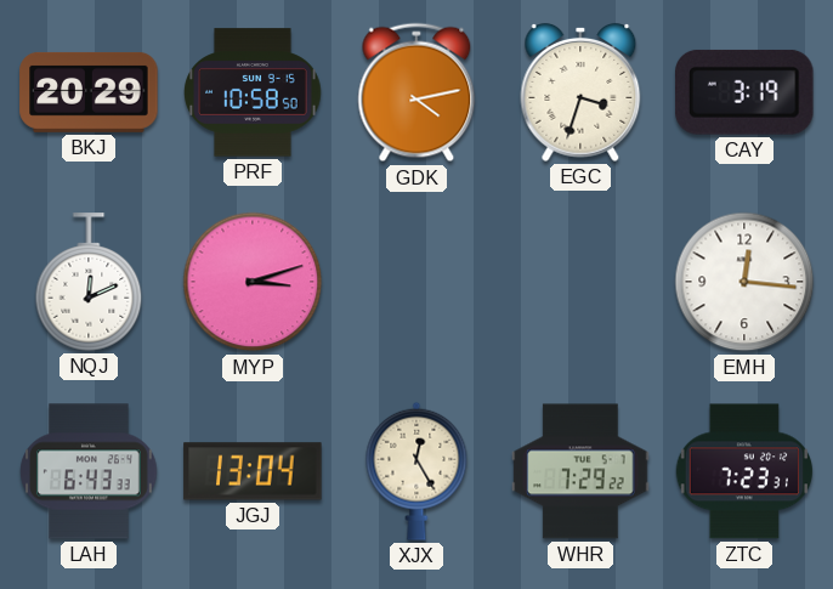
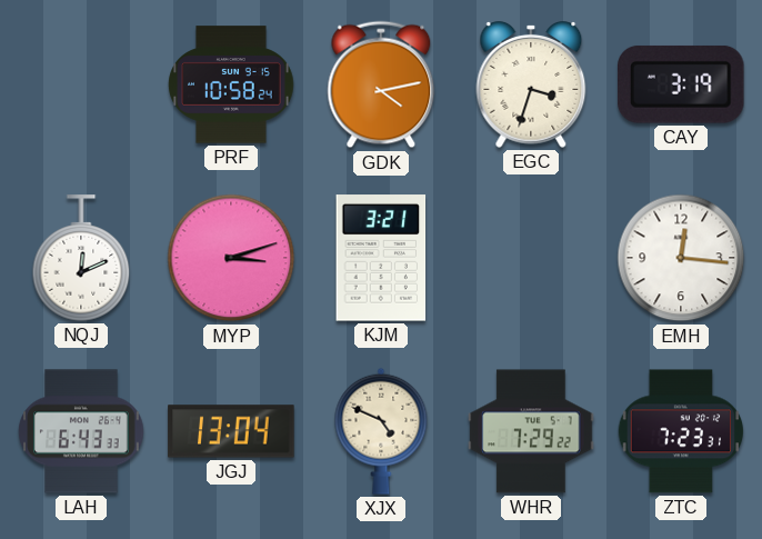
BKJ: 20:29 -> none (89, 92)
PRF: 10:58:50 -> 10:58:24 (231, 84)
KJM: none -> 3:21 (381, 258)
XJX: 12:25 -> 4:49 (381, 431)
